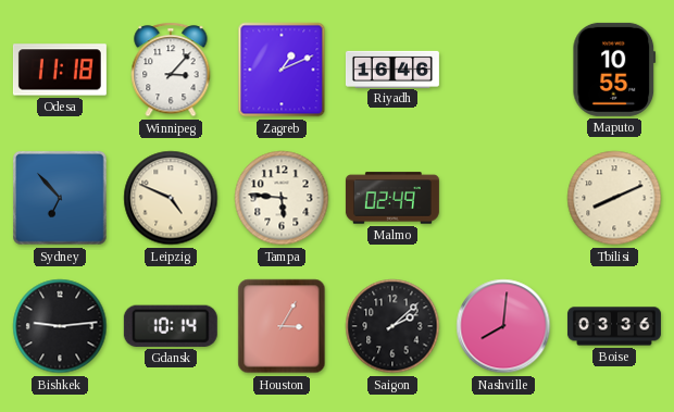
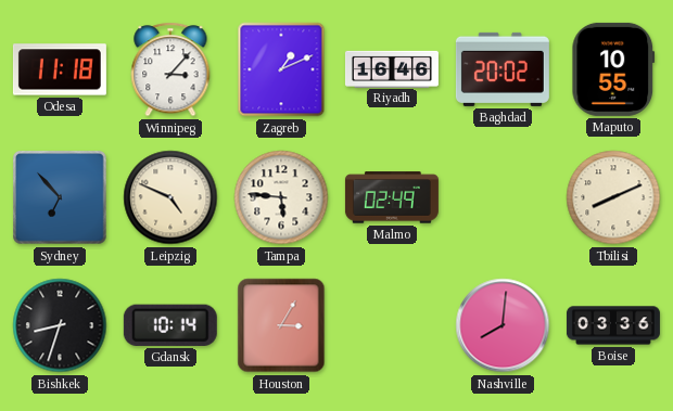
Baghdad: none -> 20:02 (503, 69)
Bishkek: 9:14 -> 8:33 (60, 325)
Saigon: 2:08 -> none (392, 326)
